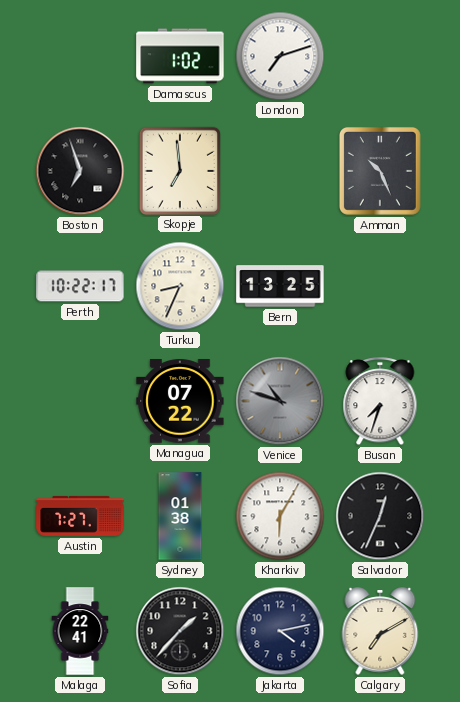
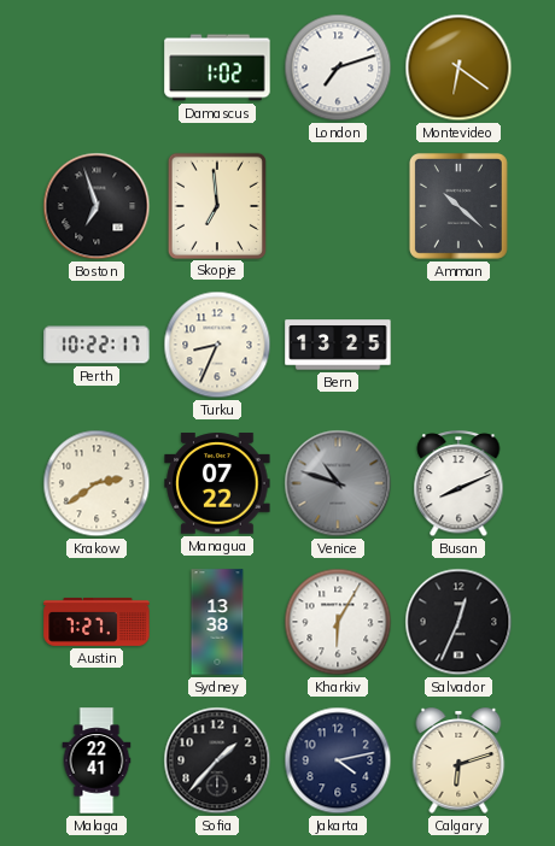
Montevideo: none -> 6:21 (458, 67)
Amman: 10:26 -> 10:22 (458, 206)
Krakow: none -> 2:39 (97, 483)
Busan: 7:33 -> 8:11 (458, 484)
Sydney: 01:38 -> 13:38 (217, 622)
Calgary: 7:10 -> 6:12 (458, 760)
